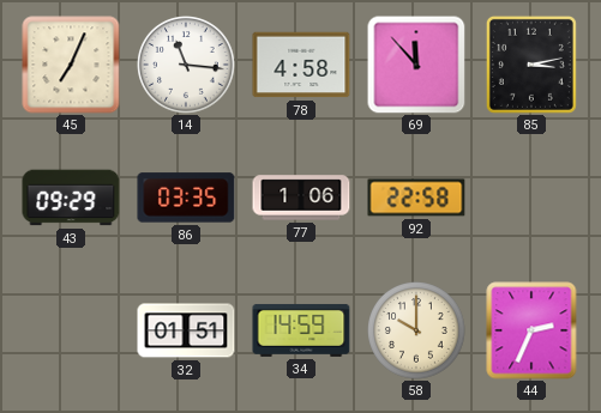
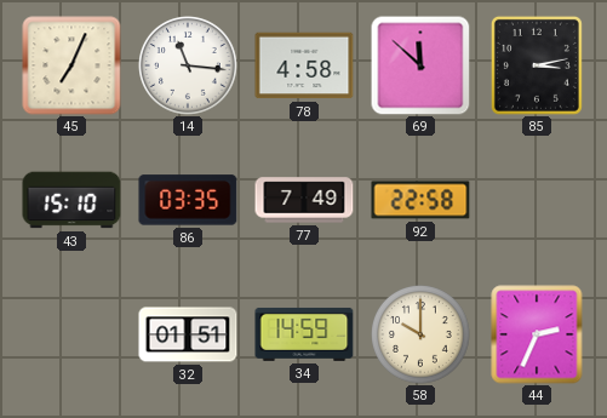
69: 11:53 -> 11:52 (420, 65)
43: 09:29 -> 15:10 (71, 200)
77: 1:06 -> 7:49 (304, 200)
